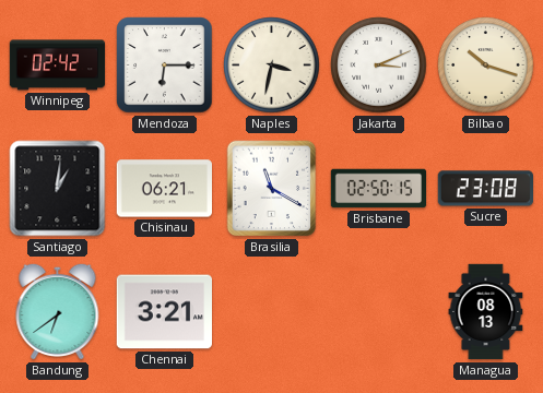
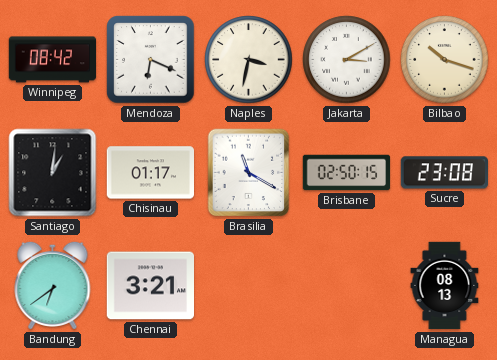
Winnipeg: 02:42 -> 08:42 (53, 60)
Mendoza: 6:15 -> 6:19 (151, 60)
Jakarta: 3:11 -> 3:10 (347, 60)
Chisinau: 06:21 -> 01:17 (150, 173)
